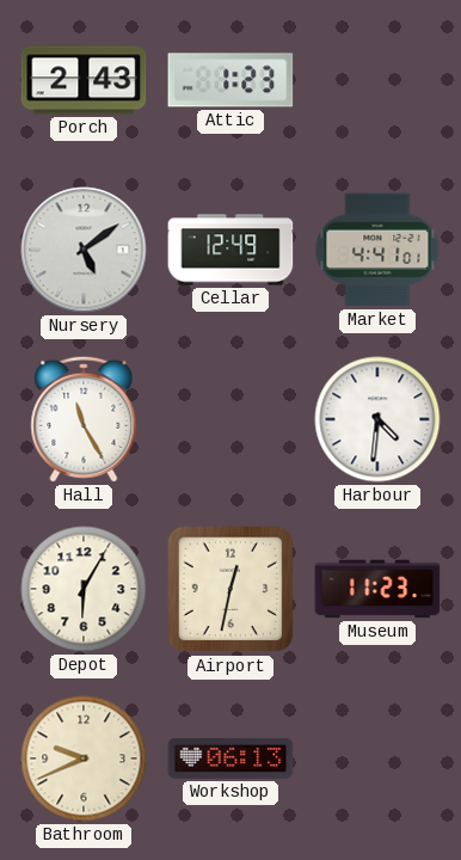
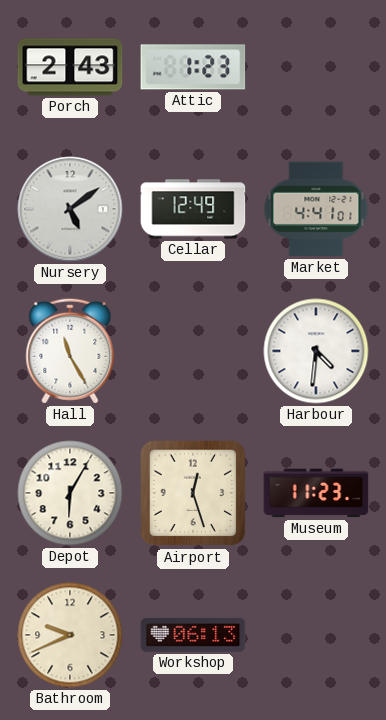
Airport: 12:32 -> 12:27 (193, 493)
